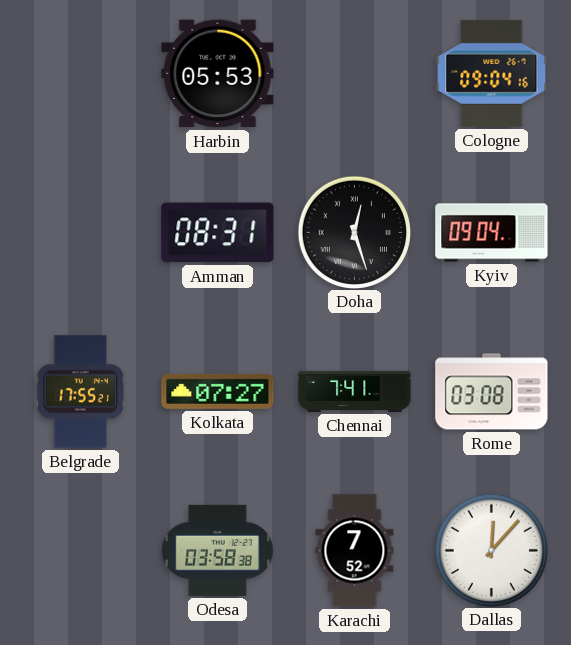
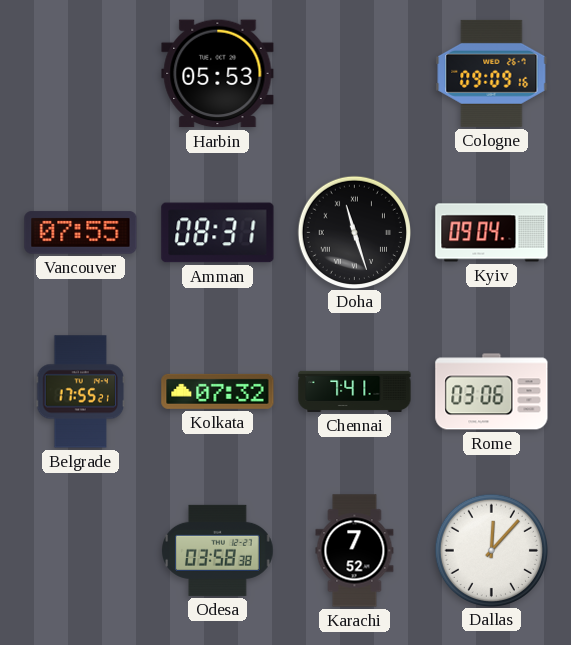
Cologne: 09:04 -> 09:09 (492, 73)
Vancouver: none -> 07:55 (81, 233)
Doha: 12:27 -> 11:27 (354, 232)
Kolkata: 07:27 -> 07:32 (218, 391)
Rome: 03:08 -> 03:06 (492, 392)
